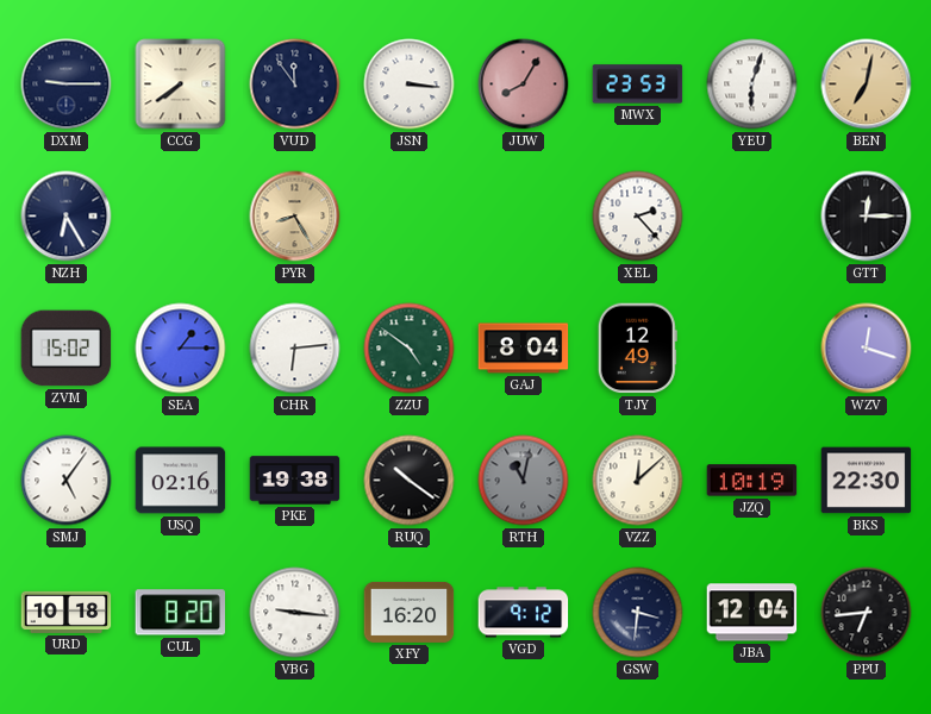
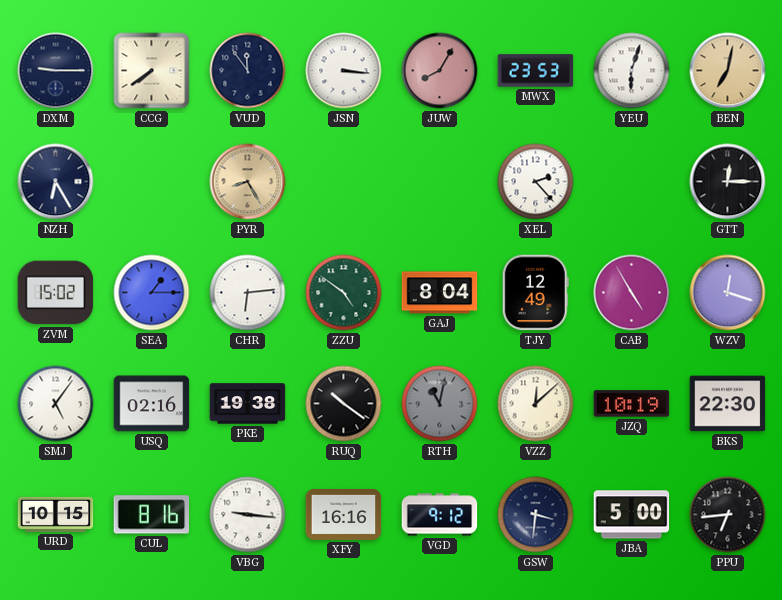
CAB: none -> 4:55 (632, 293)
URD: 10:18 -> 10:15 (56, 514)
CUL: 8:20 -> 8:16 (152, 515)
XFY: 16:20 -> 16:16 (344, 514)
JBA: 12:04 -> 5:00 (632, 515)
